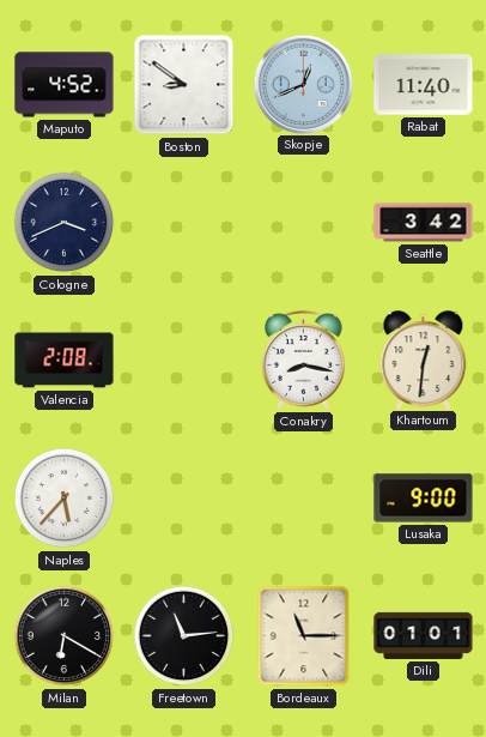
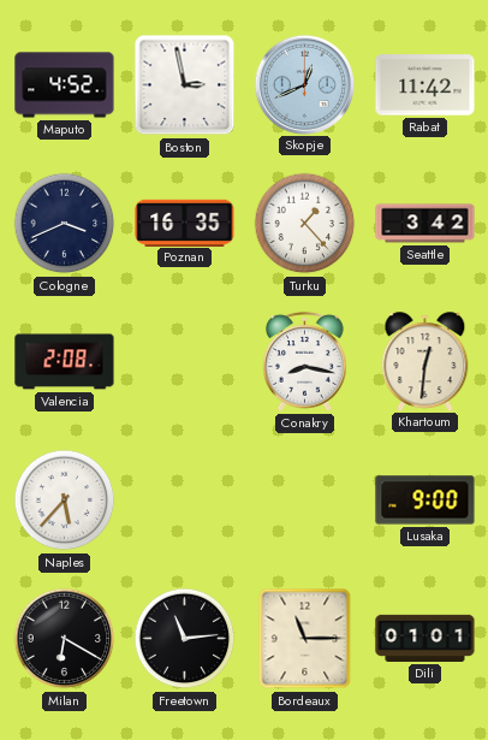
Boston: 8:51 -> 2:58 (185, 85)
Rabat: 11:40 -> 11:42 (425, 85)
Poznan: none -> 16:35 (185, 223)
Turku: none -> 1:23 (305, 224)
